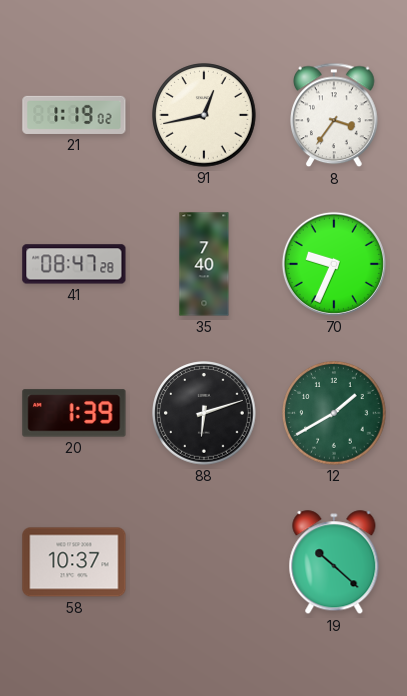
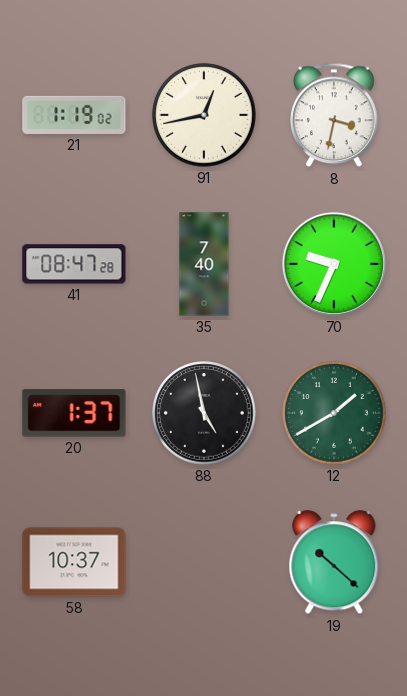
8: 3:36 -> 3:32 (334, 115)
20: 1:39 -> 1:37 (74, 413)
88: 6:12 -> 4:58 (204, 413)
